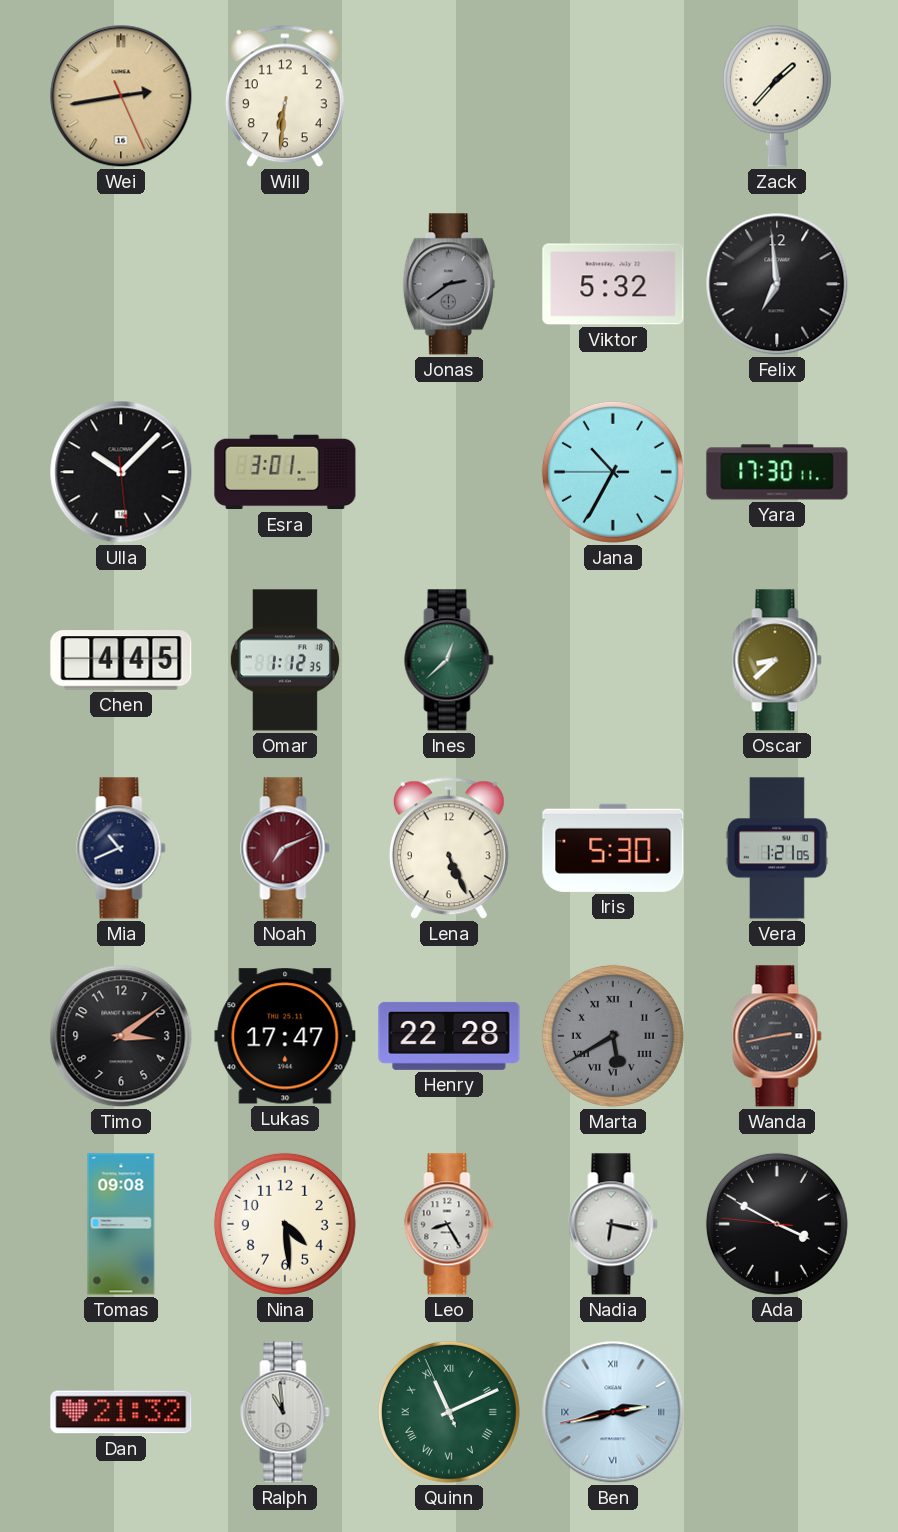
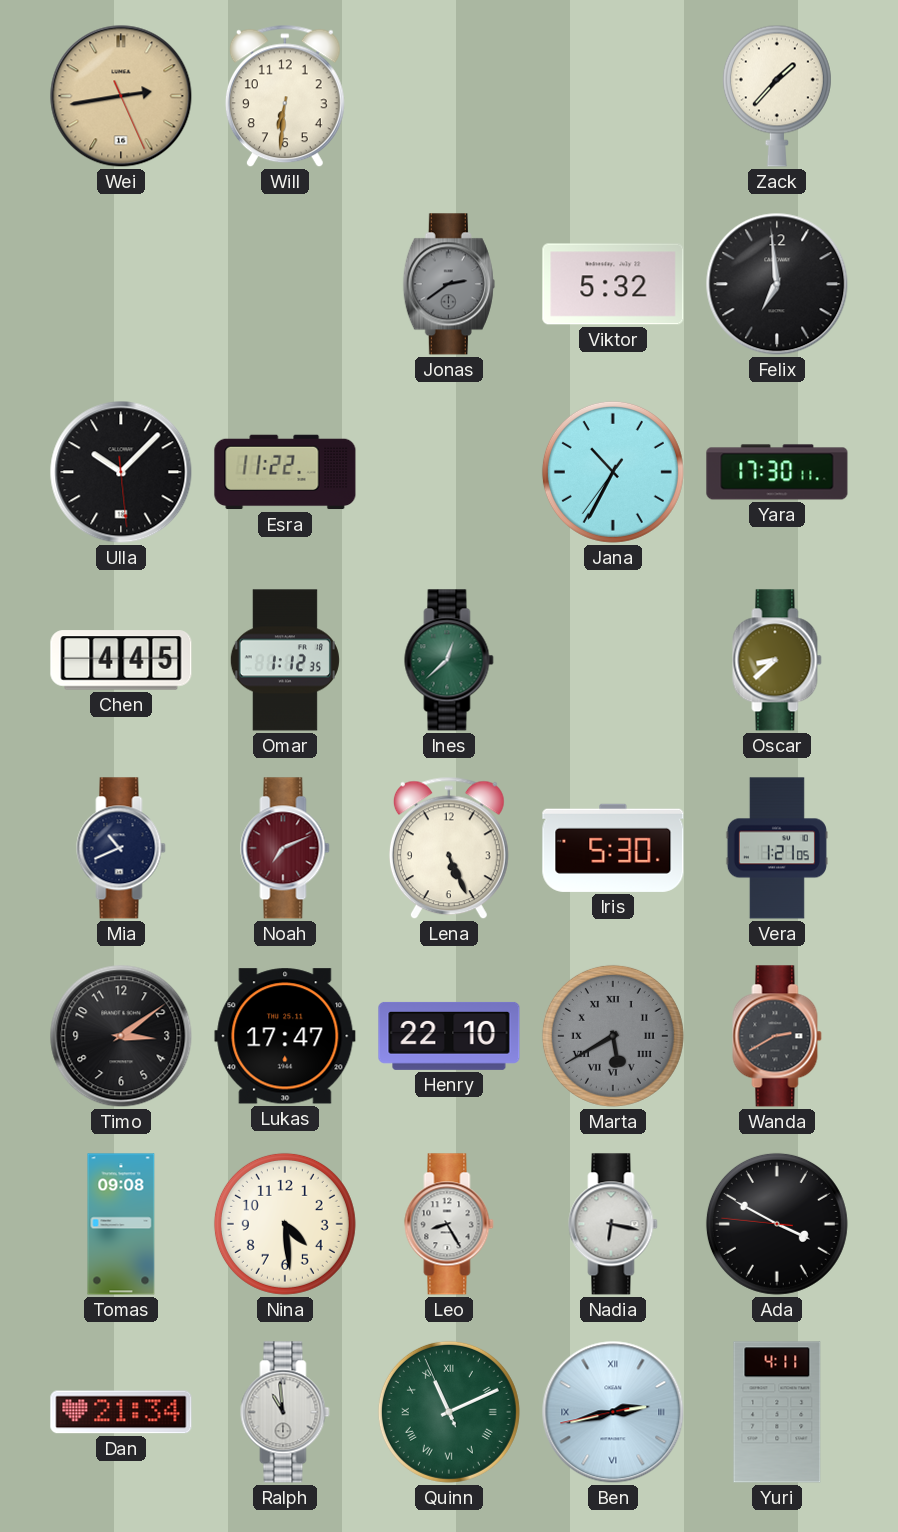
Esra: 3:01 -> 11:22 (285, 472)
Jana: 10:34:45 -> 10:34:36 (613, 472)
Henry: 22:28 -> 22:10 (449, 1036)
Wanda: 2:43 -> 2:40 (777, 1036)
Dan: 21:32 -> 21:34 (121, 1412)
Yuri: none -> 4:11 (777, 1412)
